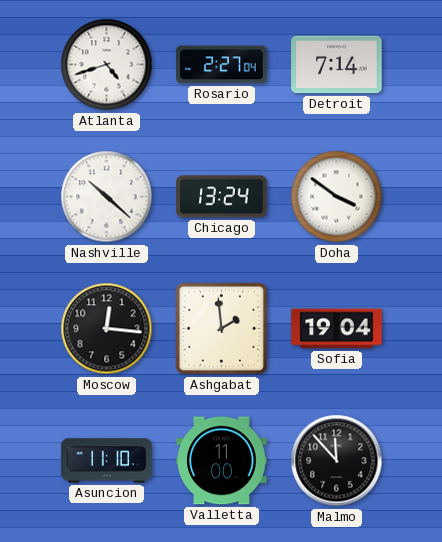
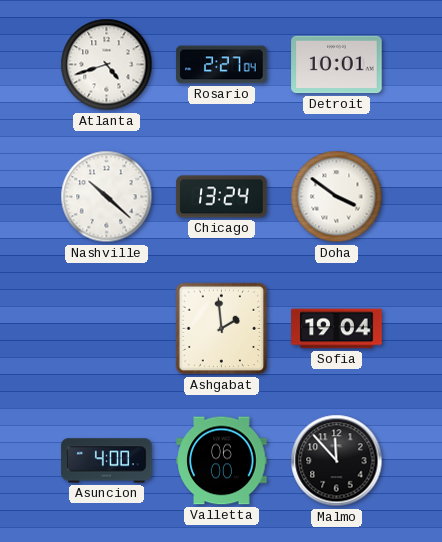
Detroit: 7:14 -> 10:01 (337, 65)
Moscow: 12:16 -> none (107, 329)
Asuncion: 11:10 -> 4:00 (107, 461)
Valletta: 11:00 -> 06:00 (222, 461)
